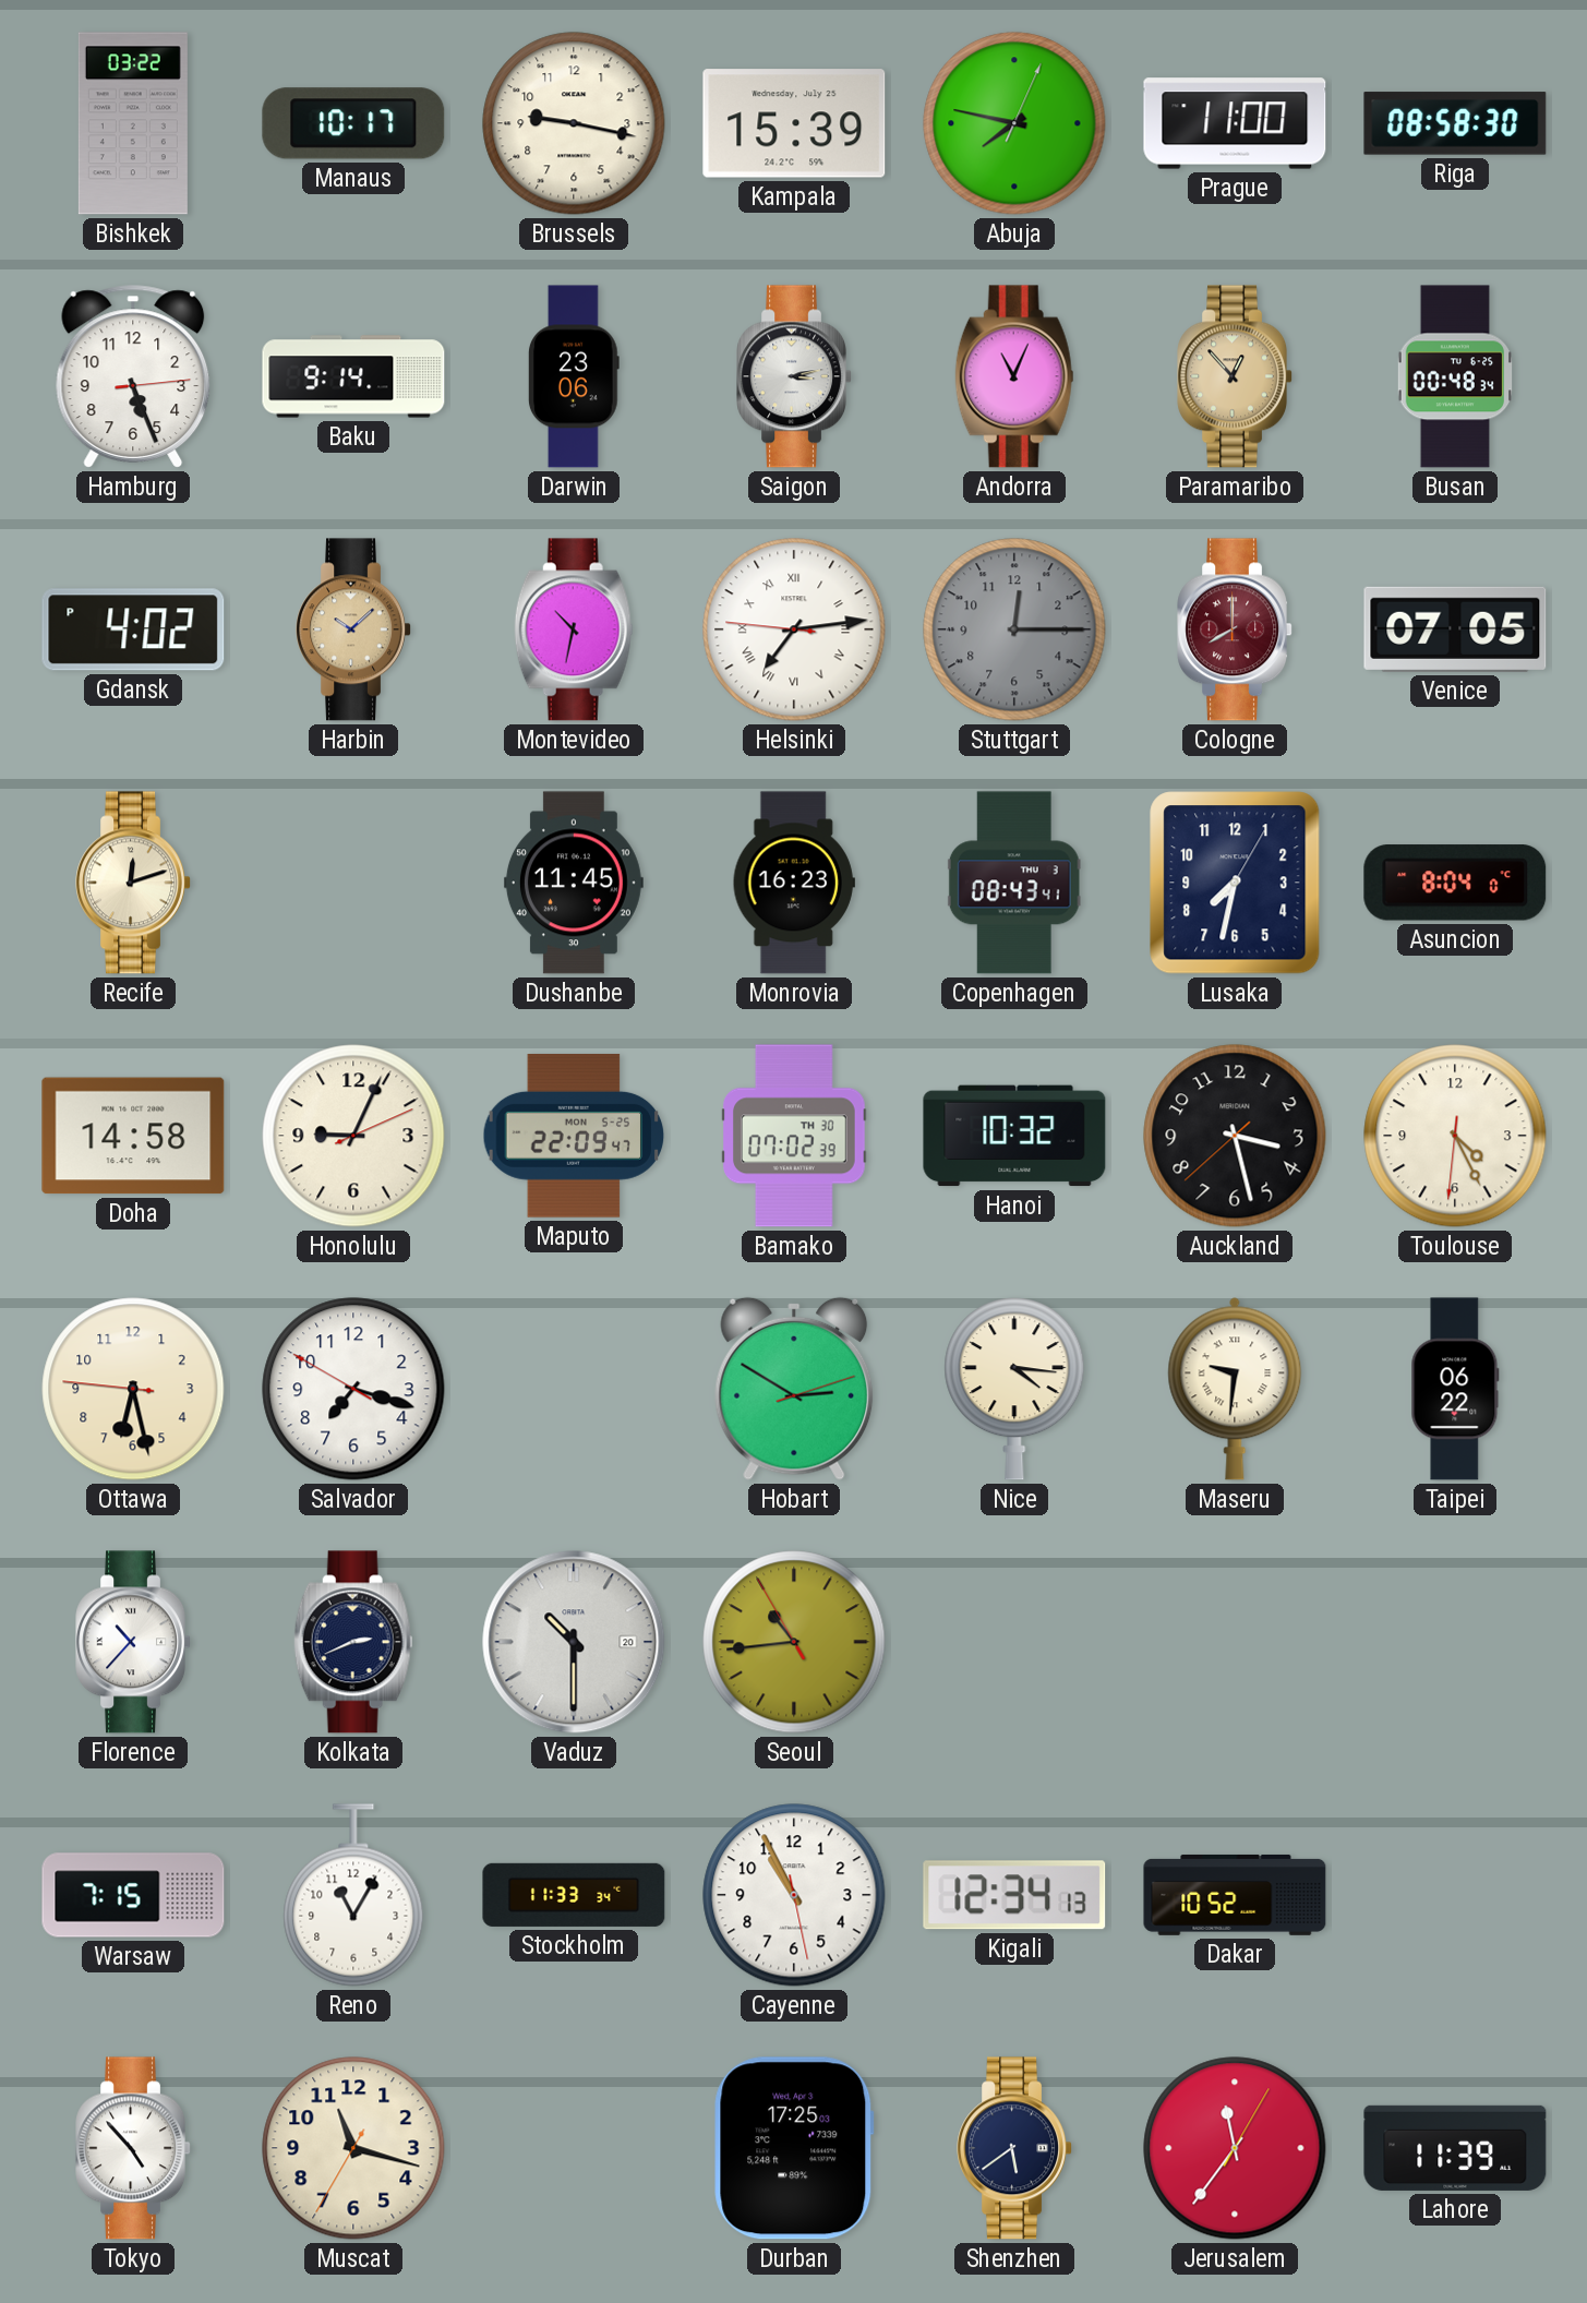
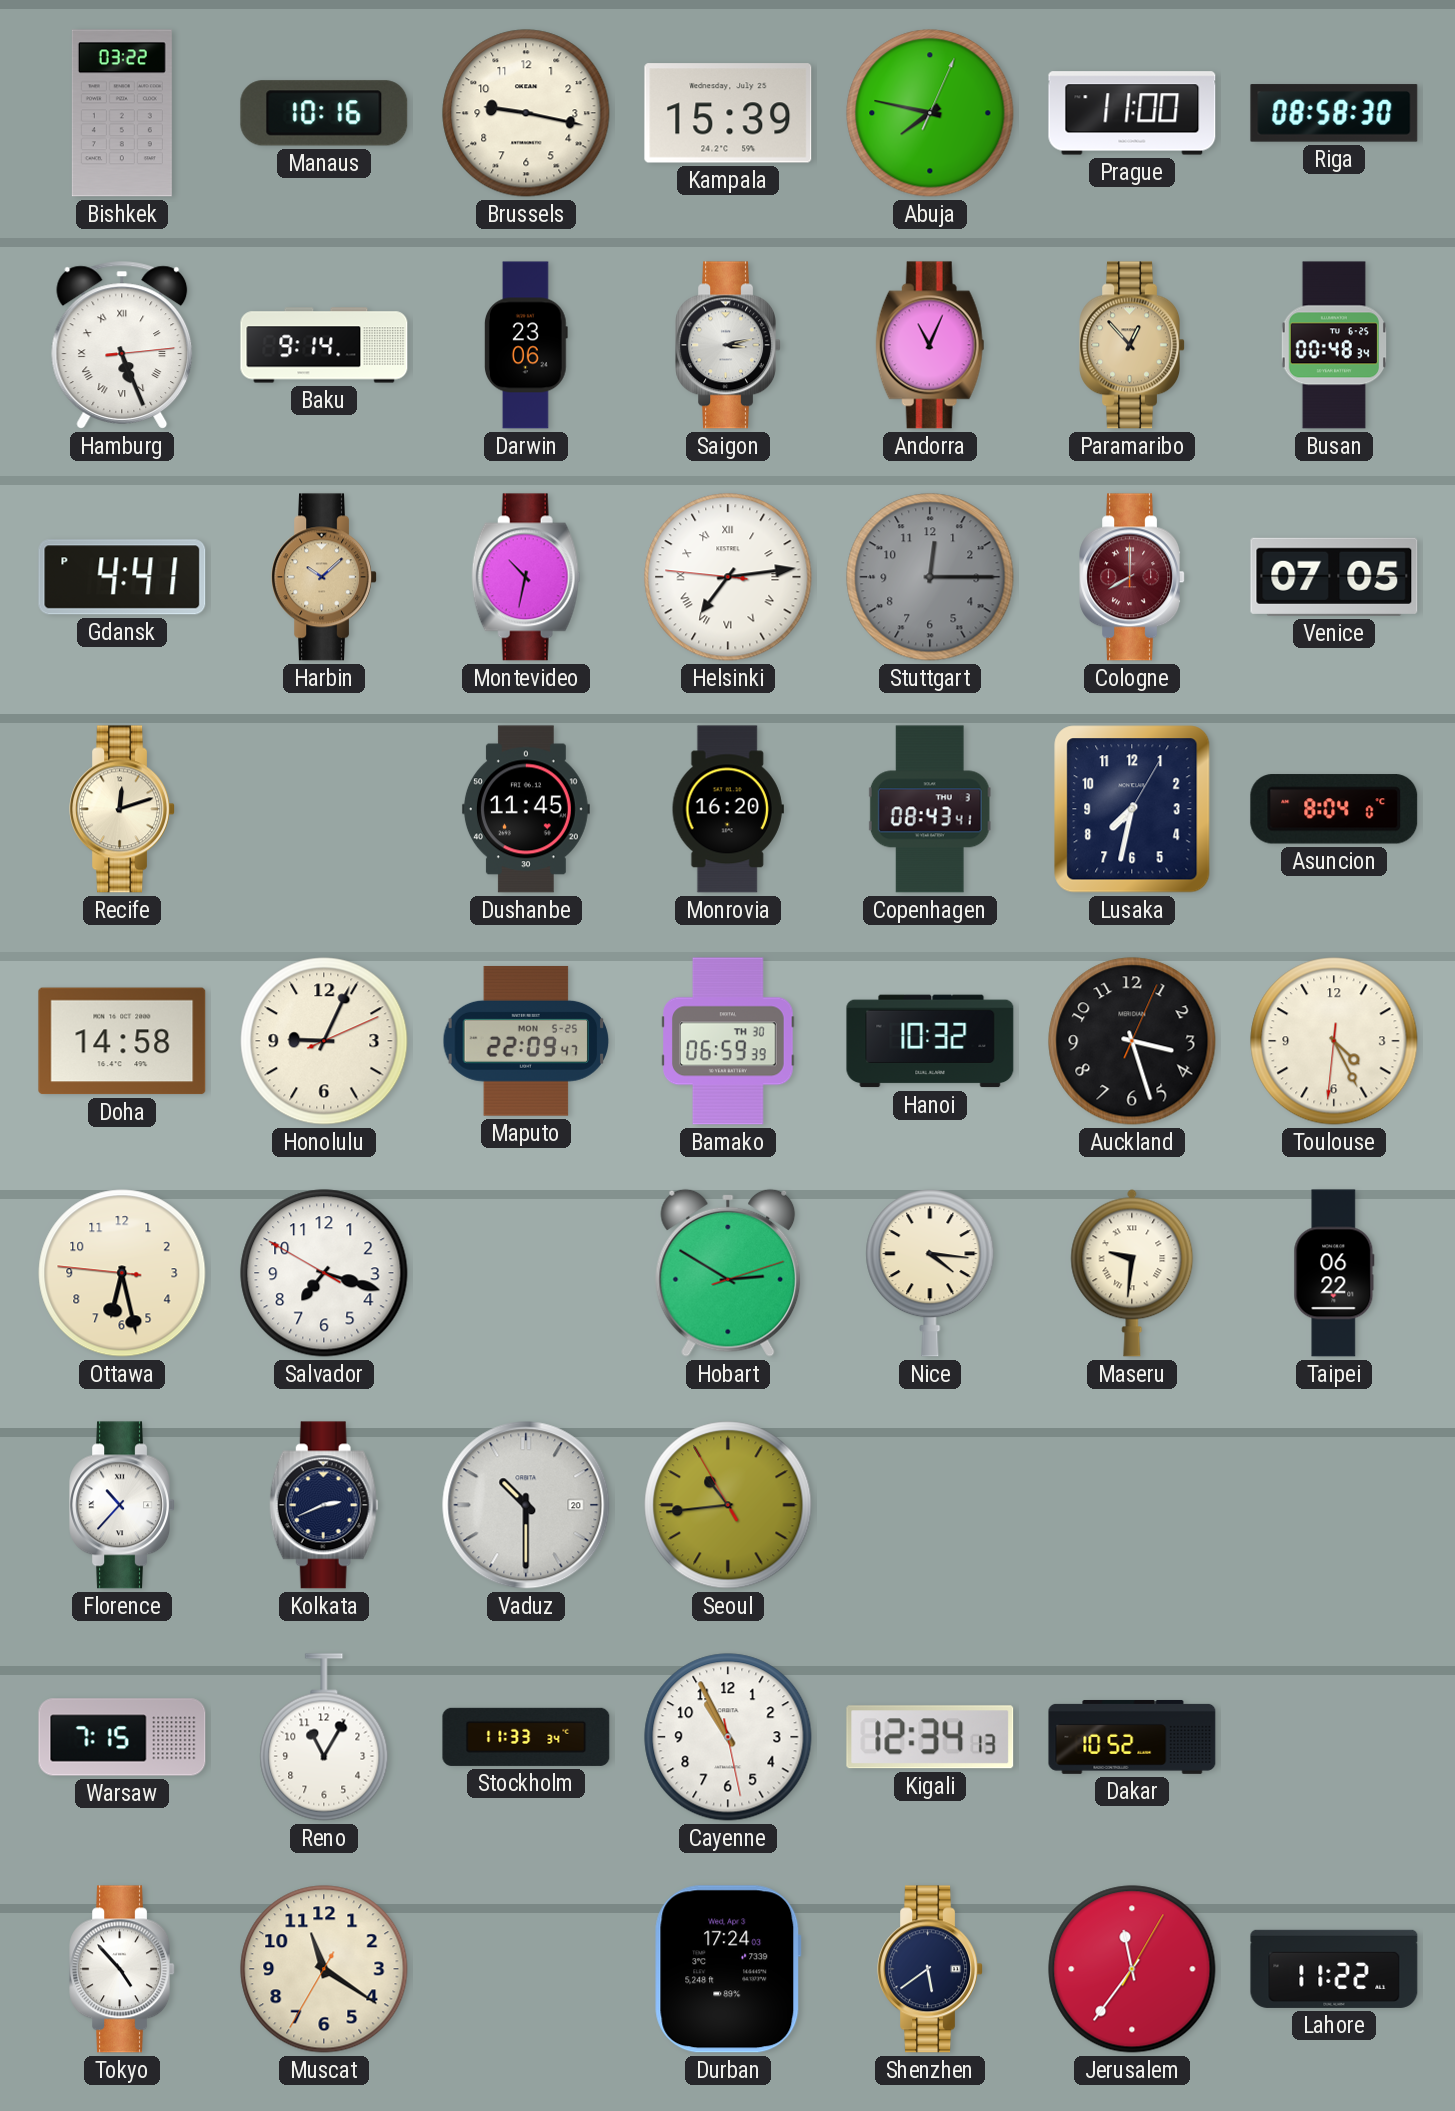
Manaus: 10:17 -> 10:16 (324, 113)
Hamburg numerals: Arabic -> Roman (122, 345)
Gdansk: 4:02 -> 4:41 (122, 577)
Monrovia: 16:23 -> 16:20 (728, 809)
Bamako: 07:02 -> 06:59 (728, 1041)
Auckland: 3:27:38 -> 3:27:04 (1132, 1041)
Muscat: 11:17 -> 11:20 (324, 1969)
Durban: 17:25 -> 17:24 (728, 1969)
Lahore: 11:39 -> 11:22 (1334, 1969)
